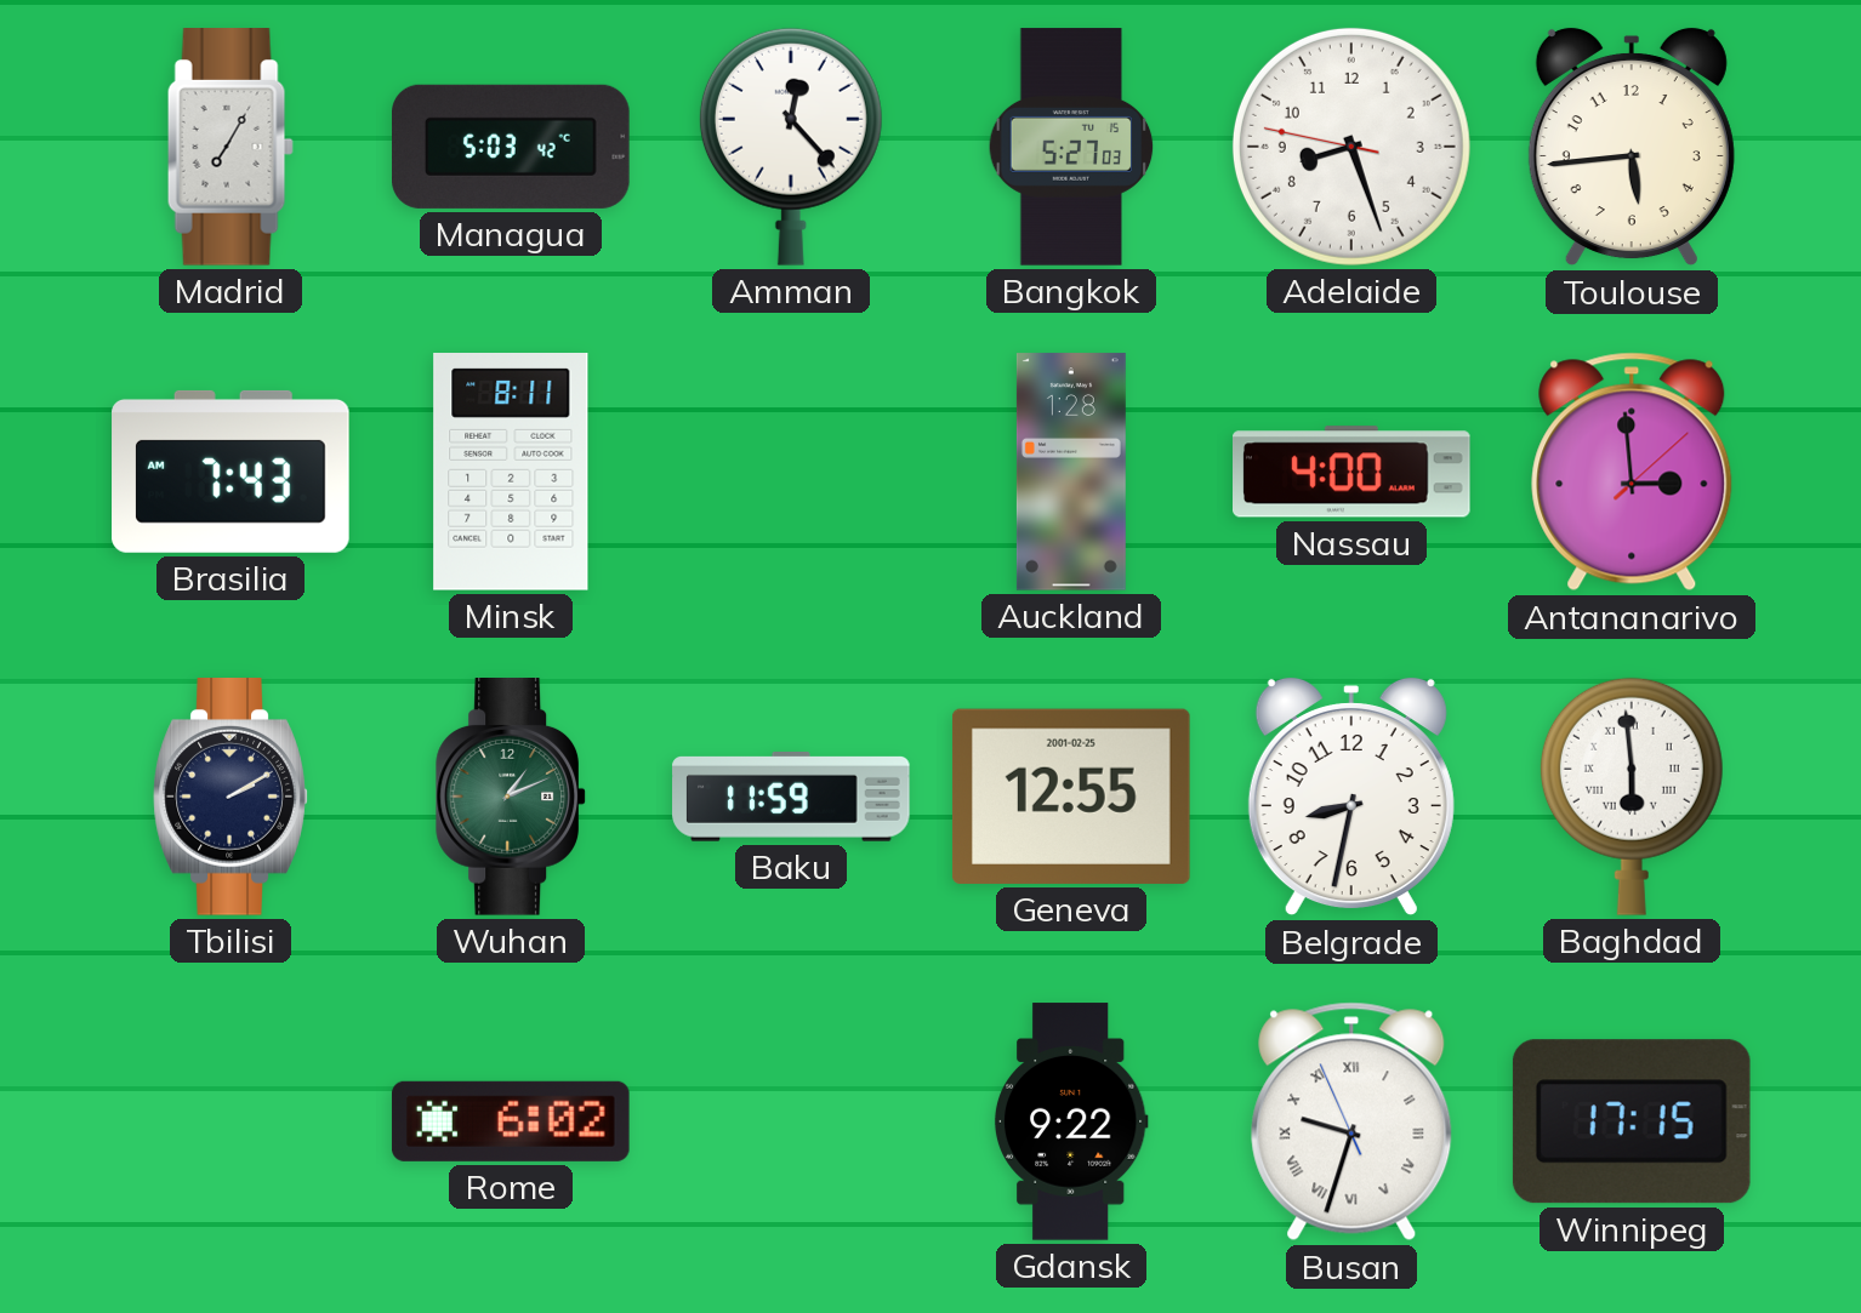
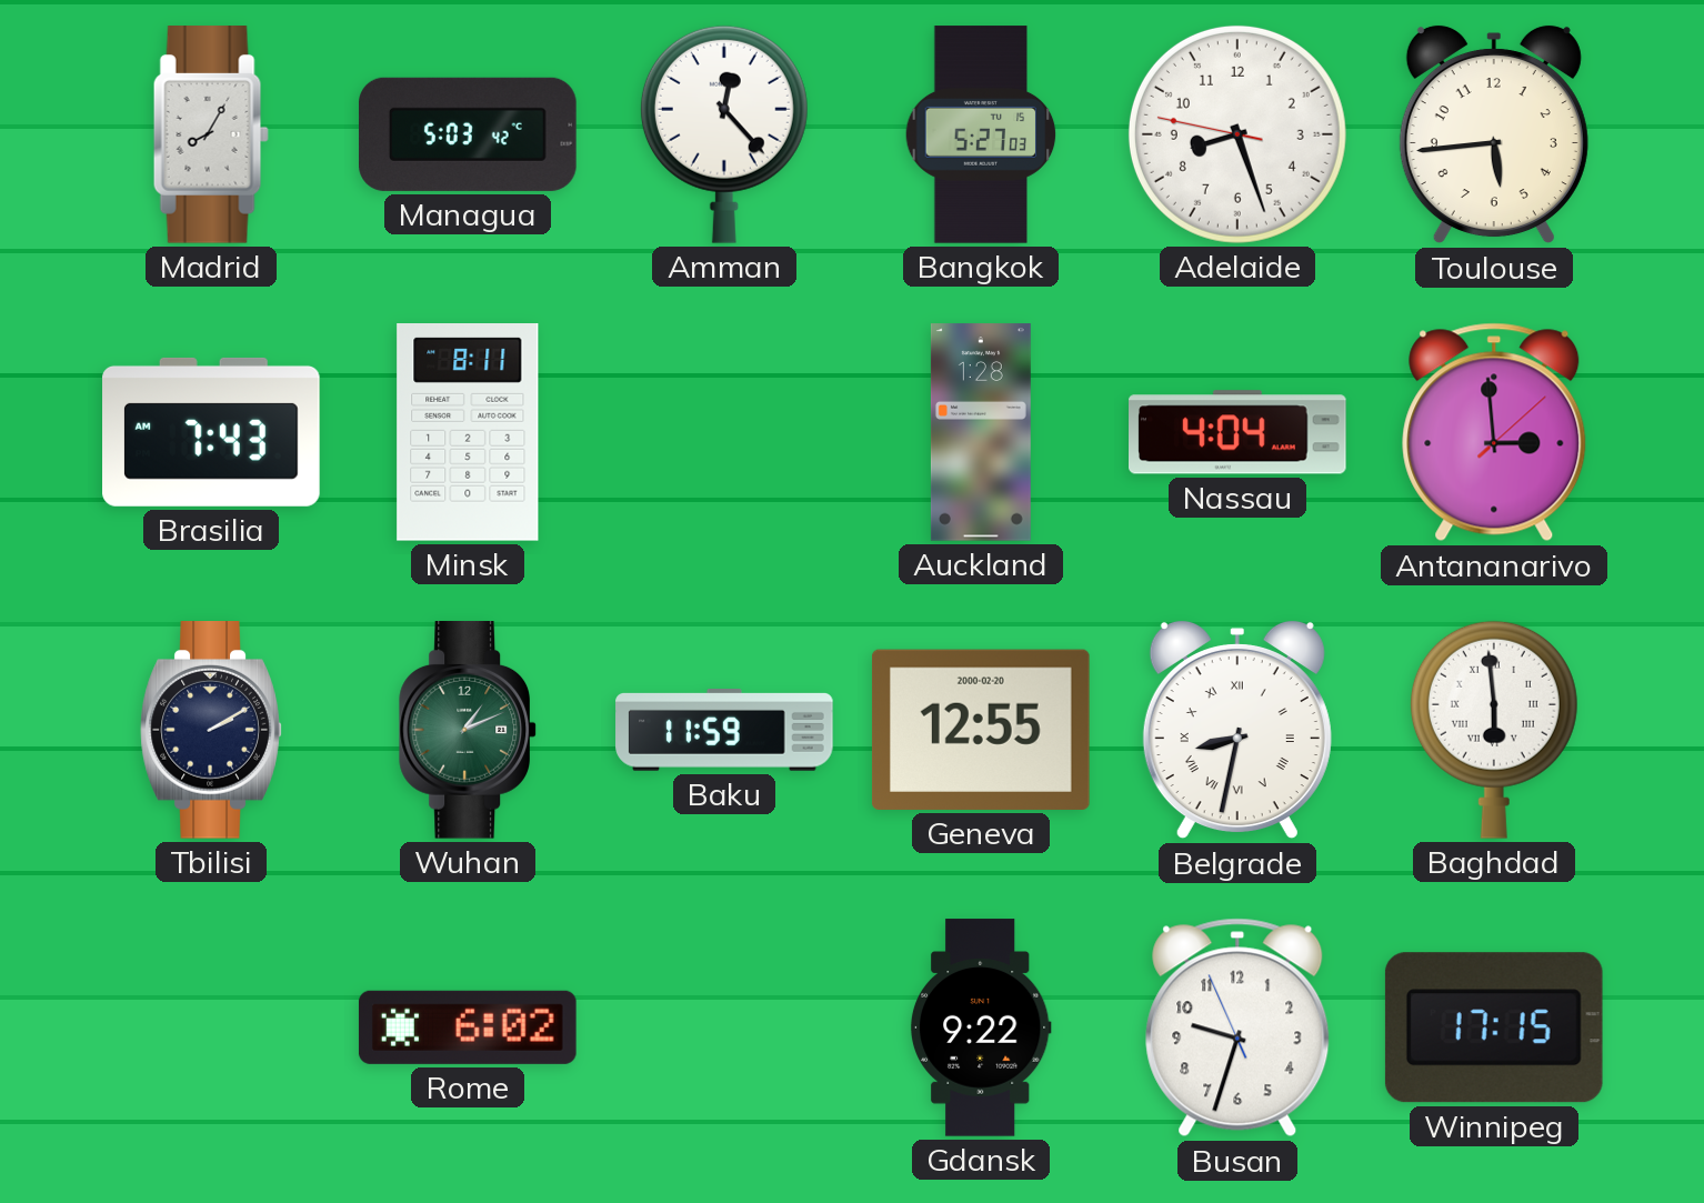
Madrid: 7:05 -> 8:05 (211, 136)
Nassau: 4:00 -> 4:04 (1239, 432)
Geneva date: 2001-02-25 -> 2000-02-20 (981, 730)
Belgrade numerals: Arabic -> Roman (1237, 730)
Busan numerals: Roman -> Arabic (1237, 1027)
